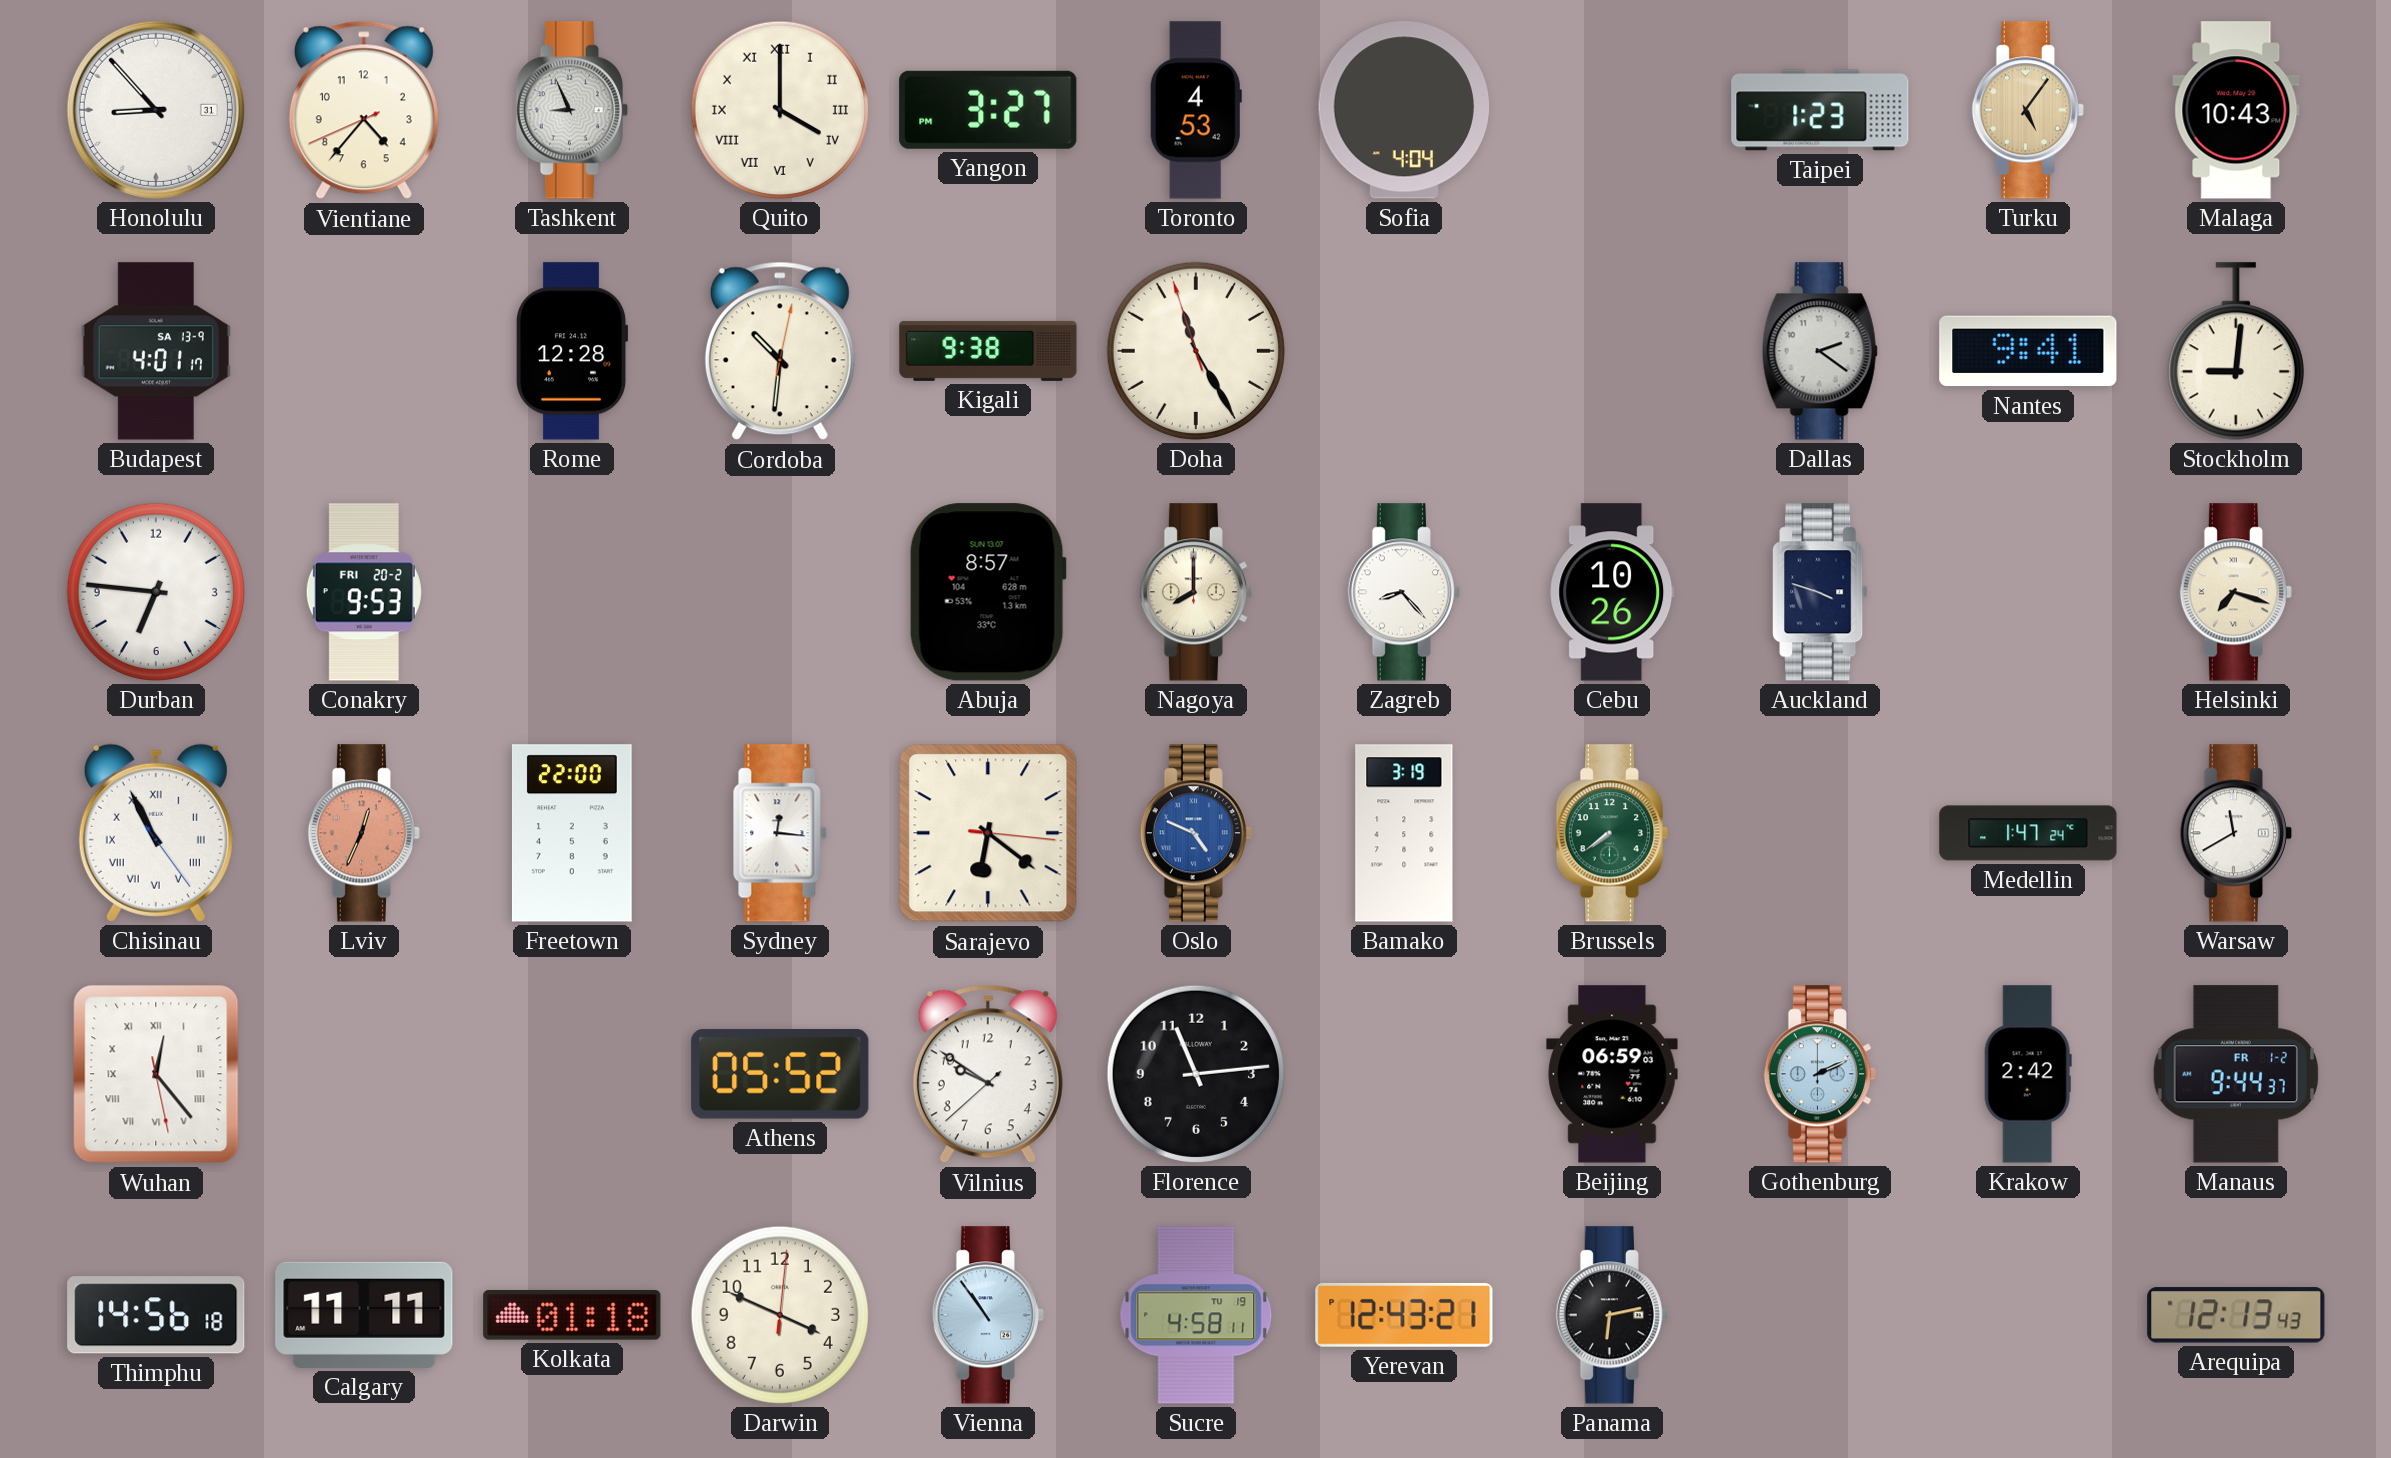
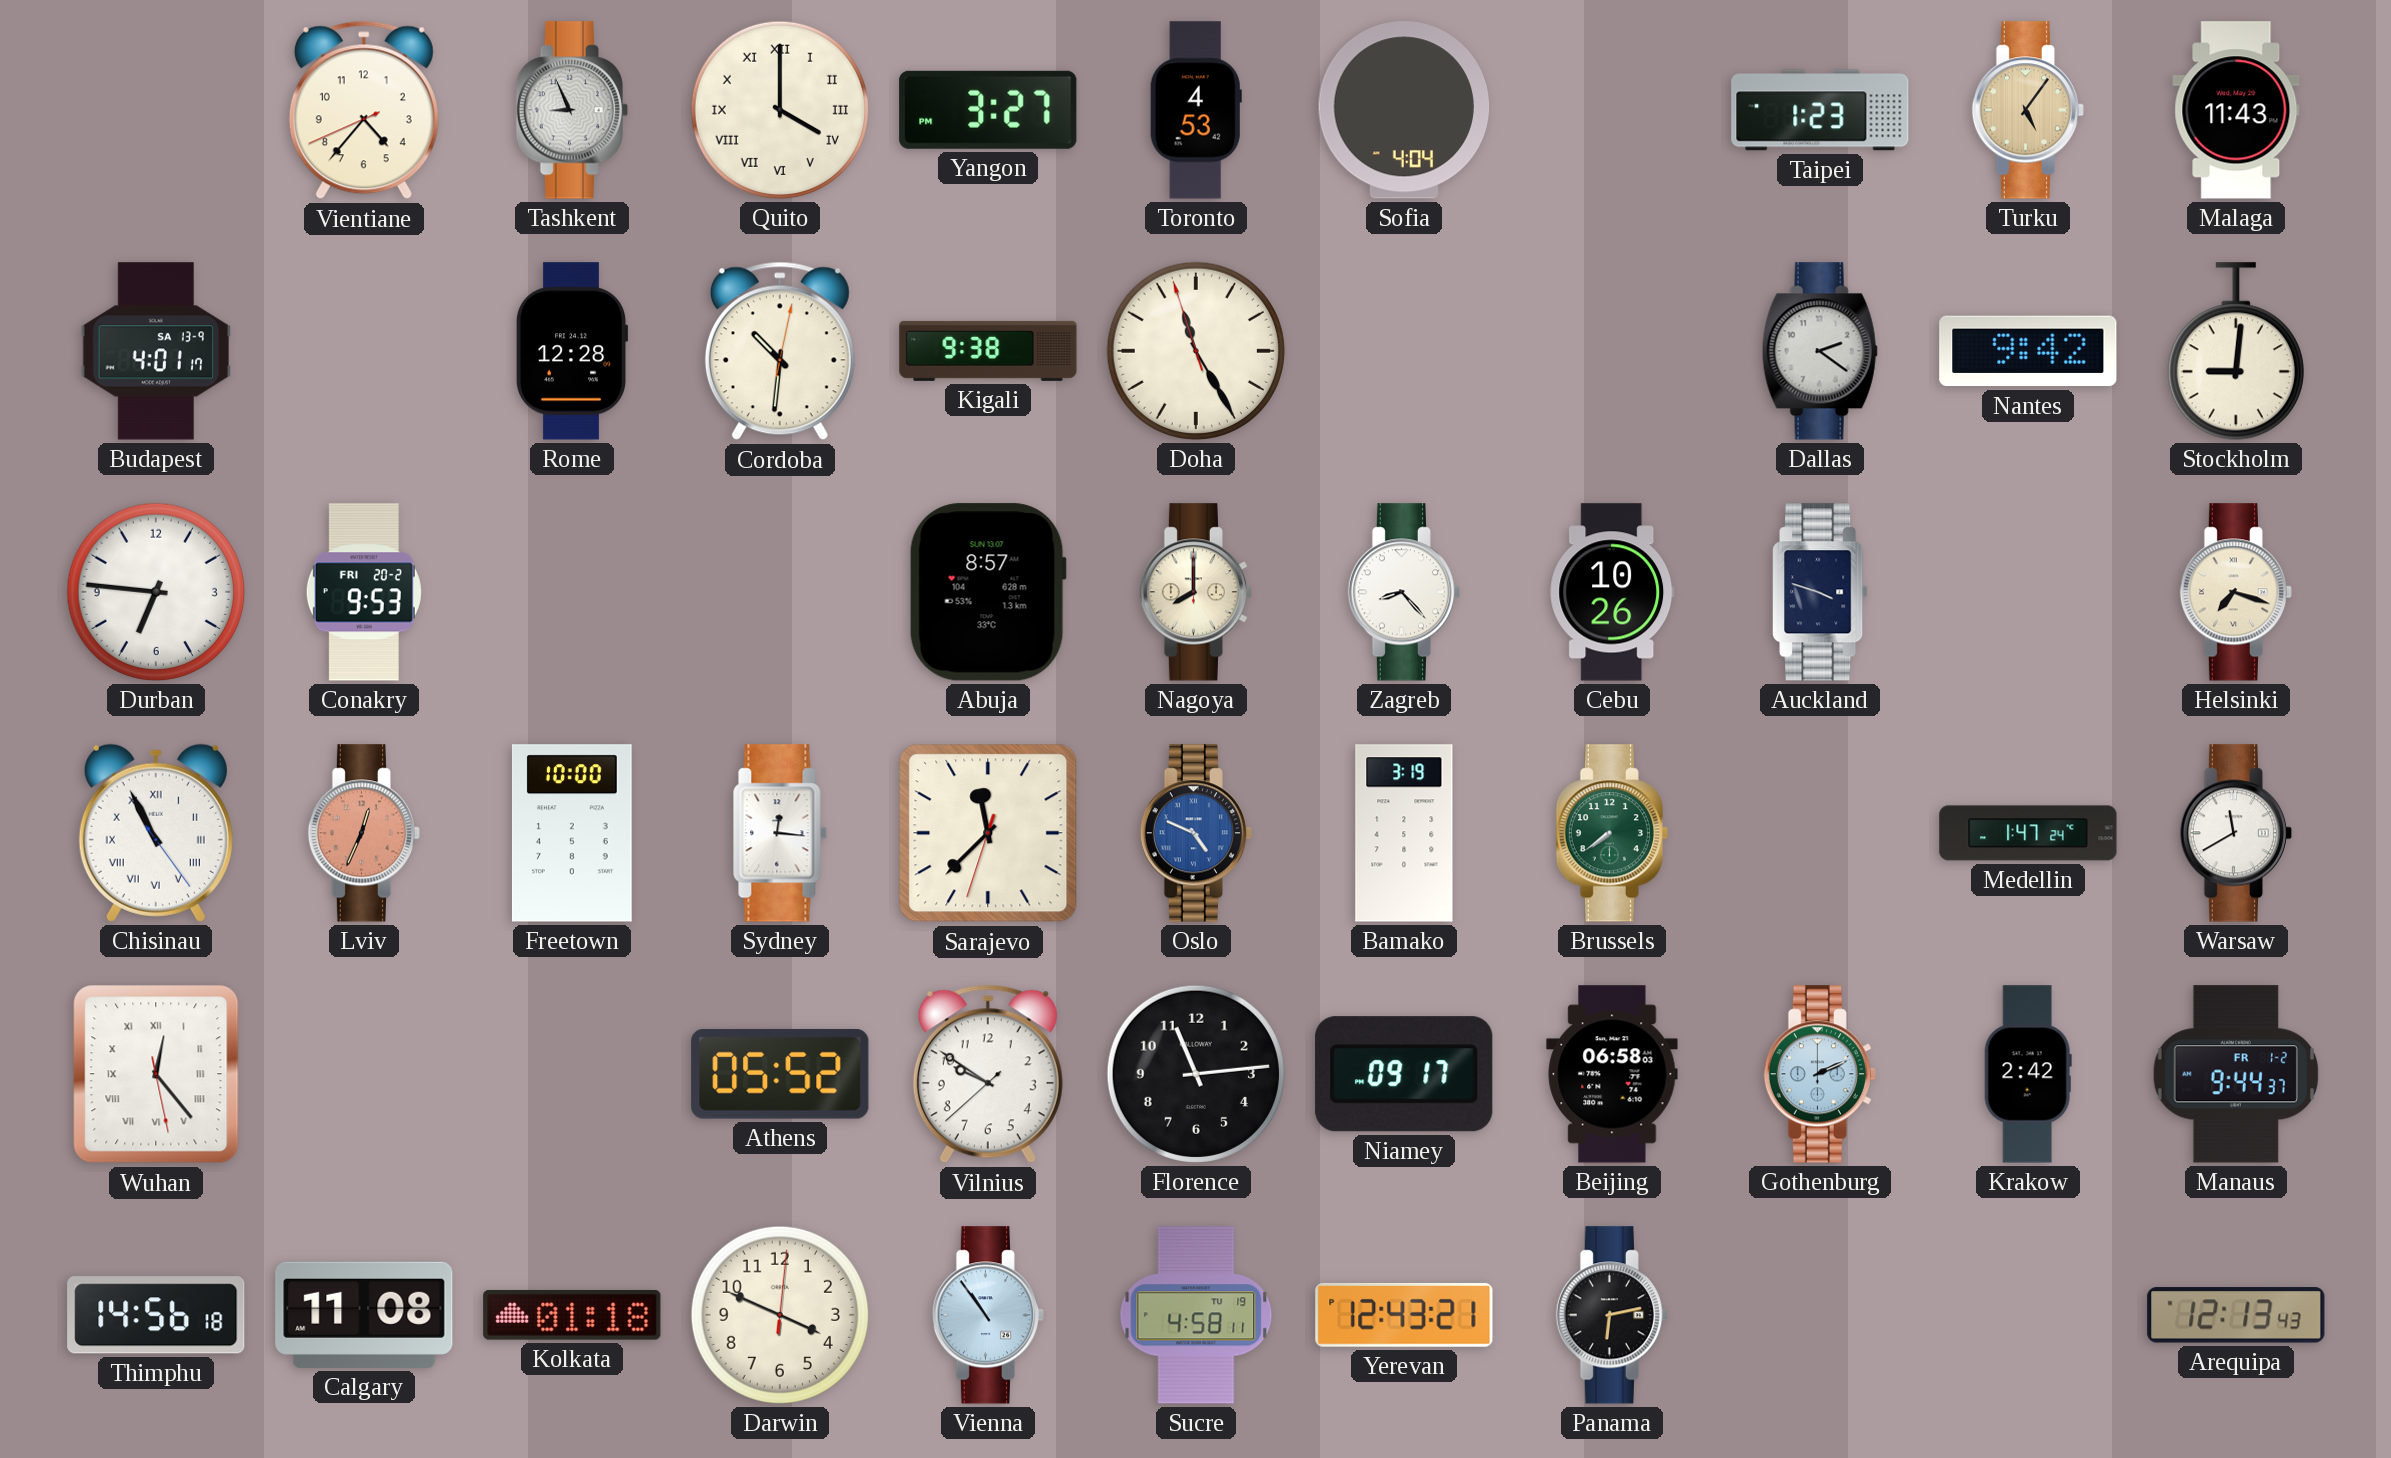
Honolulu: 8:53 -> none (156, 110)
Malaga: 10:43 -> 11:43 (2236, 110)
Nantes: 9:41 -> 9:42 (2028, 351)
Freetown: 22:00 -> 10:00 (572, 833)
Sarajevo: 6:21 -> 11:37 (988, 833)
Niamey: none -> 09:17 (1404, 1074)
Beijing: 06:59 -> 06:58 (1612, 1074)
Calgary: 11:11 -> 11:08 (364, 1315)
